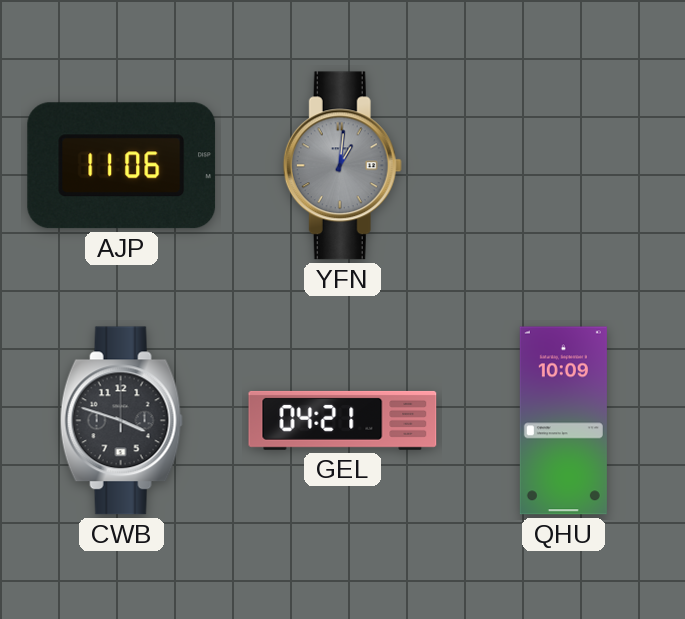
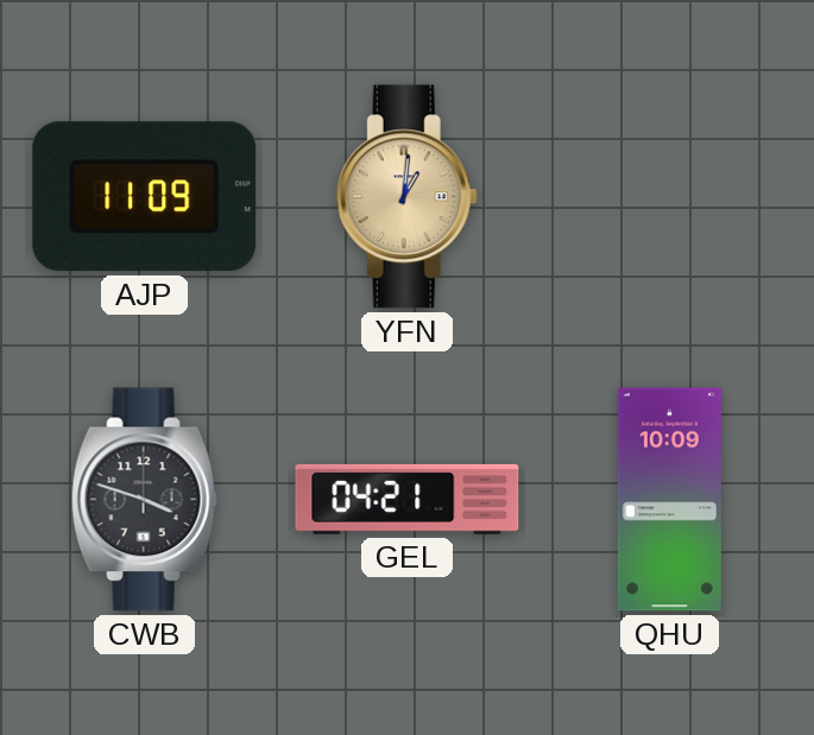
AJP: 11:06 -> 11:09 (145, 197)
YFN dial: grey -> champagne (406, 197)
